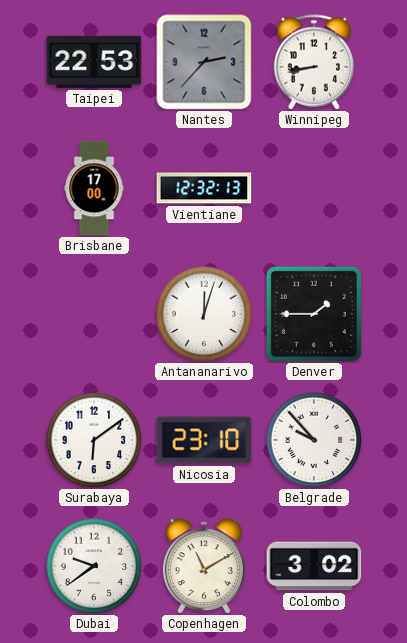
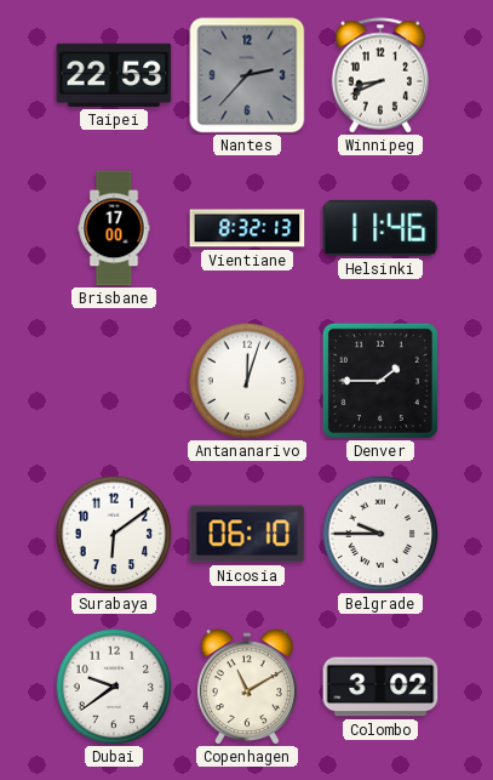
Winnipeg: 8:43 -> 8:41 (380, 75)
Vientiane: 12:32 -> 8:32 (247, 228)
Helsinki: none -> 11:46 (380, 228)
Nicosia: 23:10 -> 06:10 (247, 534)
Belgrade: 9:53 -> 9:45 (380, 534)
